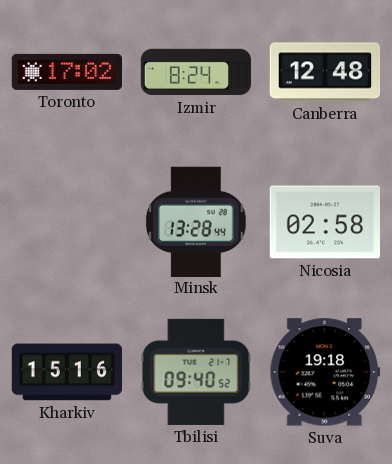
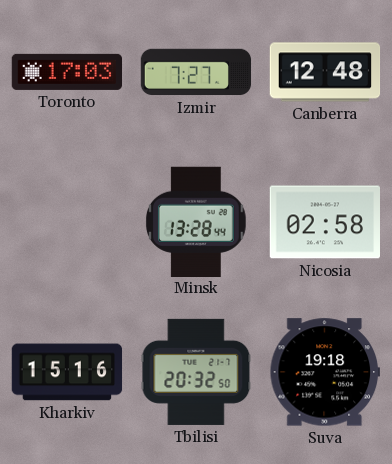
Toronto: 17:02 -> 17:03 (67, 72)
Izmir: 8:24 -> 7:27 (196, 72)
Tbilisi: 09:40 -> 20:32 (196, 372)
